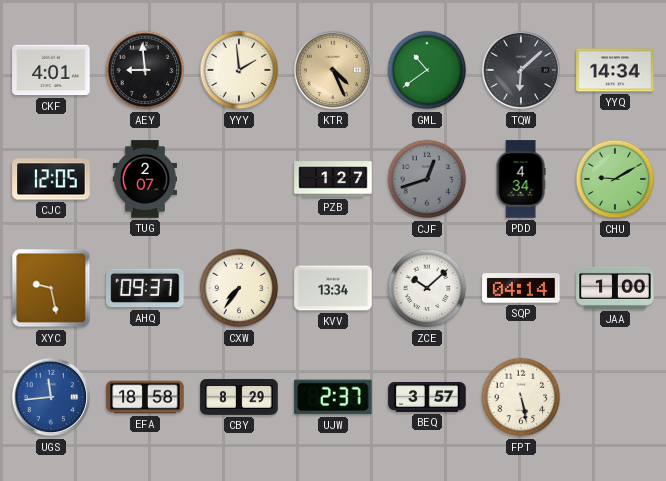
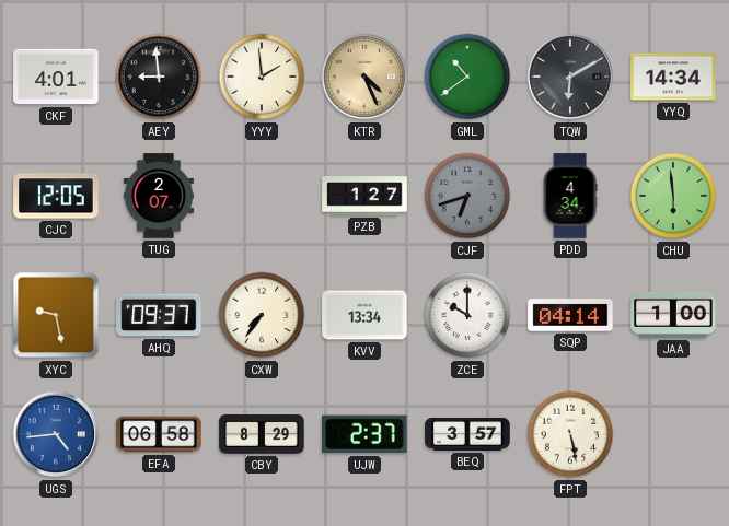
TQW: 6:08 -> 6:10 (570, 77)
CJF: 12:42 -> 6:42 (467, 196)
CHU: 9:10 -> 5:59 (673, 196)
ZCE: 10:08 -> 10:00 (467, 315)
UGS: 11:44 -> 4:44 (56, 434)
EFA: 18:58 -> 06:58 (159, 434)
